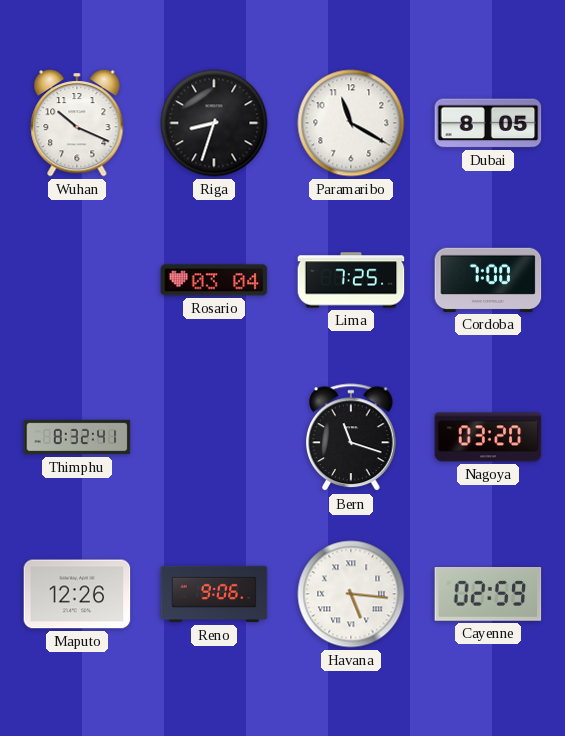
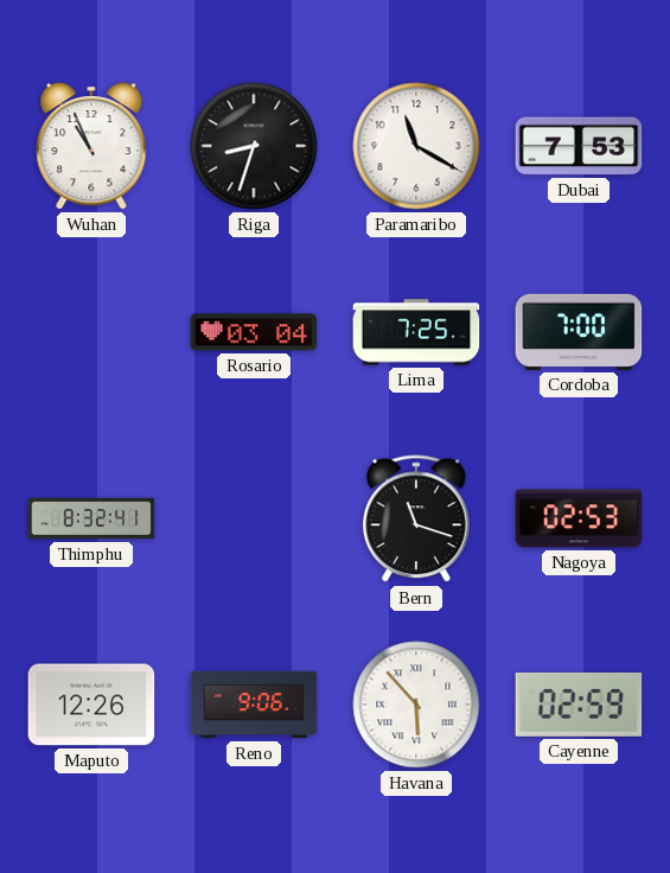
Wuhan: 10:19 -> 10:56 (91, 147)
Dubai: 8:05 -> 7:53 (579, 146)
Nagoya: 03:20 -> 02:53 (579, 518)
Havana: 5:16 -> 5:53 (416, 705)
